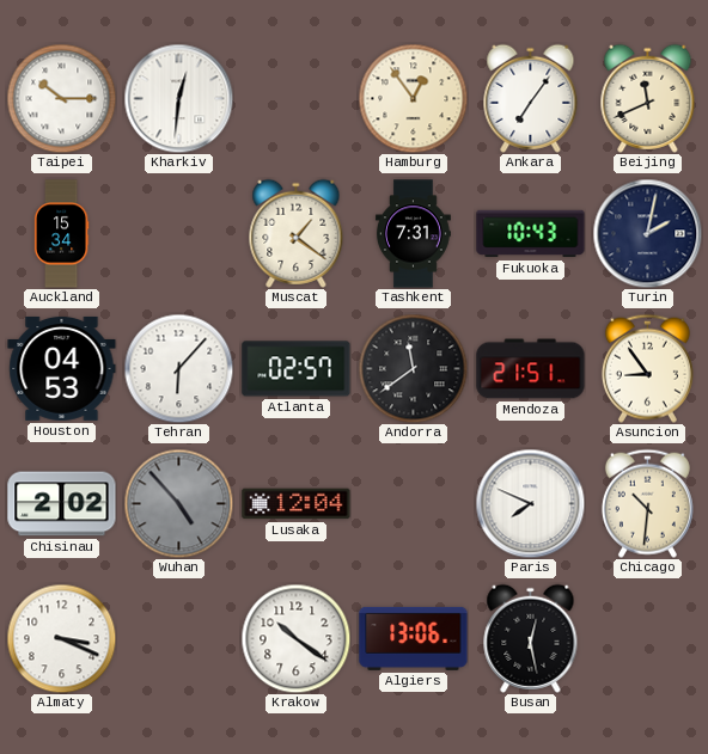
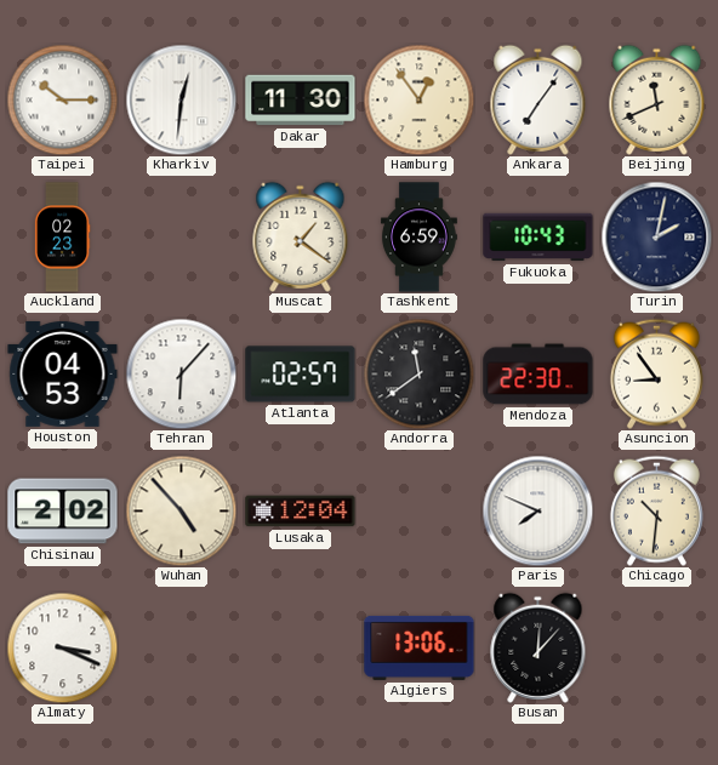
Dakar: none -> 11:30 (301, 101)
Auckland: 15:34 -> 02:23 (62, 238)
Tashkent: 7:31 -> 6:59 (418, 238)
Mendoza: 21:51 -> 22:30 (538, 375)
Wuhan dial: grey -> cream (181, 510)
Krakow: 10:21 -> none (295, 638)
Busan: 12:28 -> 12:07 (538, 647)
